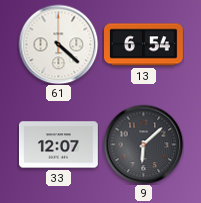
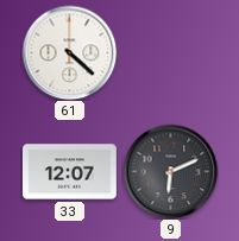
13: 6:54 -> none (144, 45)
9: 6:08 -> 6:11 (170, 171)
